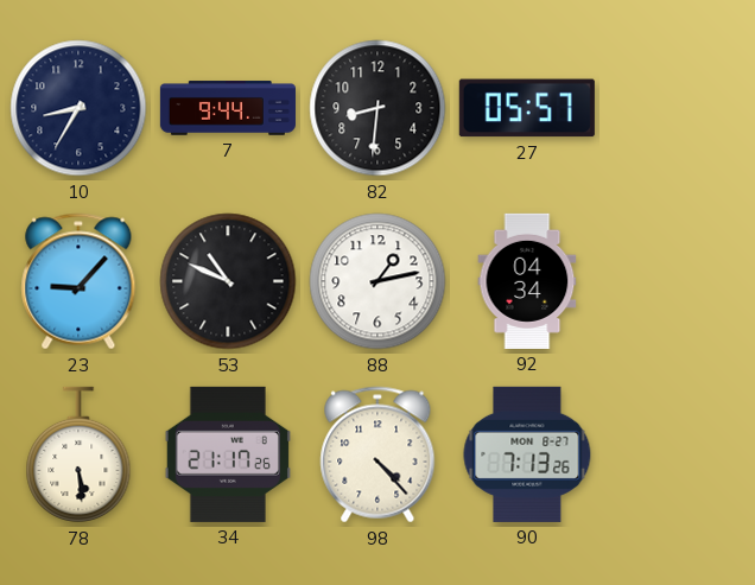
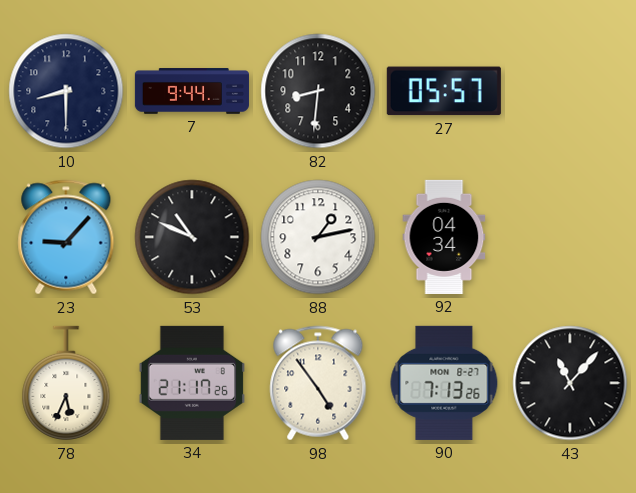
10: 8:35 -> 8:30 (66, 91)
78: 5:29 -> 5:34 (66, 383)
98: 4:23 -> 4:54 (318, 383)
43: none -> 11:07 (570, 383)
